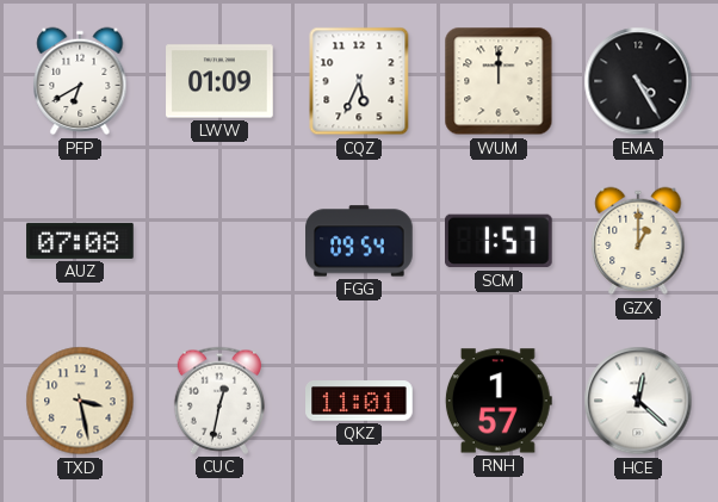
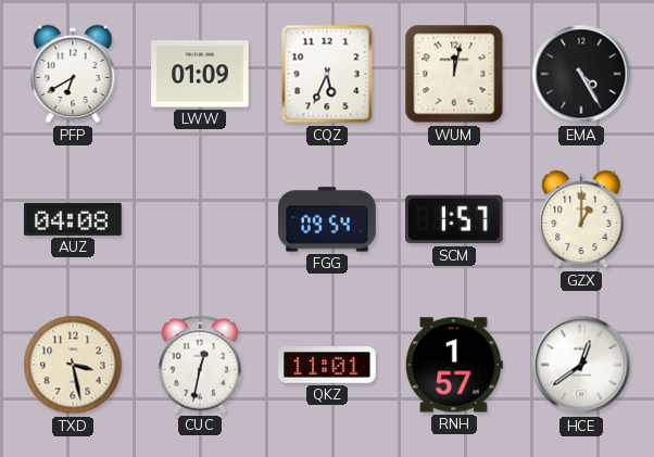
WUM: 12:00 -> 12:02 (454, 74)
AUZ: 07:08 -> 04:08 (73, 219)
HCE: 12:22 -> 12:39 (581, 365)
